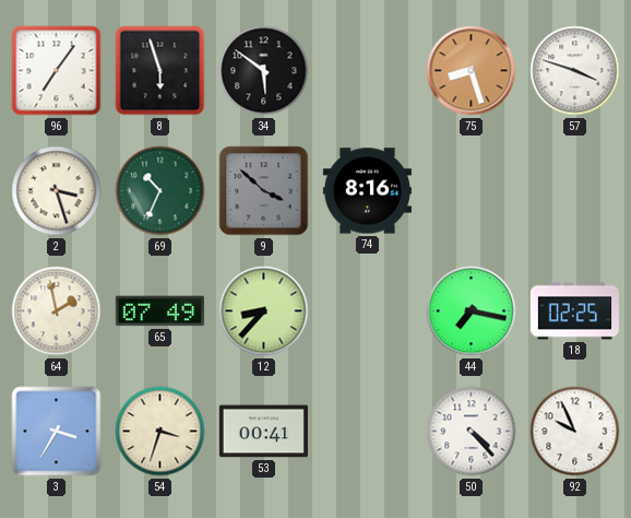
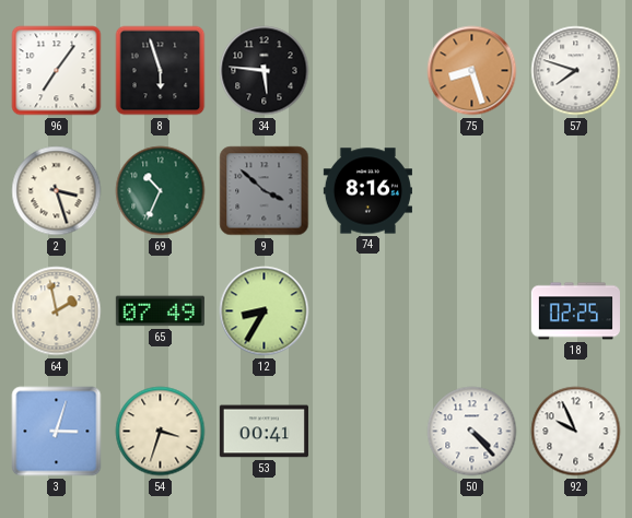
34: 5:51 -> 5:46 (265, 71)
57: 3:48 -> 7:48 (576, 71)
12: 8:37 -> 8:35 (265, 311)
44: 7:17 -> none (472, 311)
3: 3:35 -> 3:03 (57, 432)
